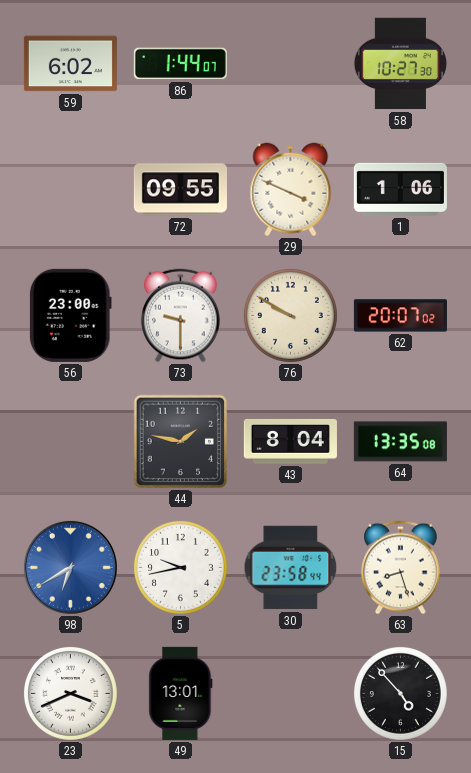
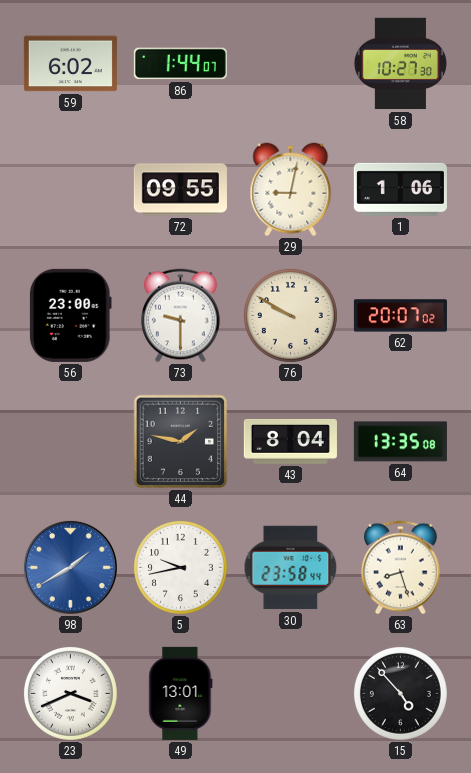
29: 3:49 -> 9:02 (291, 190)
98: 6:40 -> 1:40 (70, 567)
